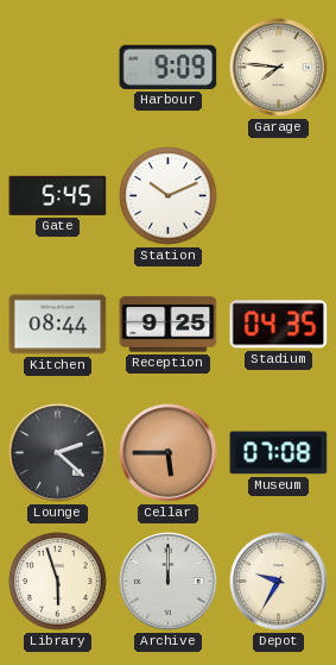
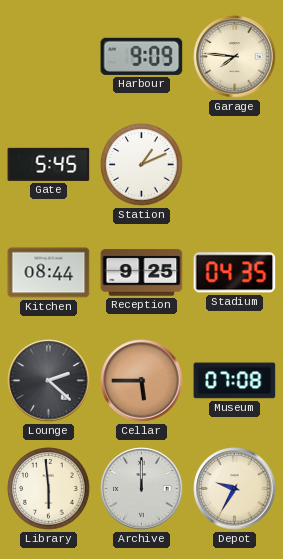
Station: 10:11 -> 1:11 (142, 165)
Library: 5:57 -> 5:59 (49, 489)
